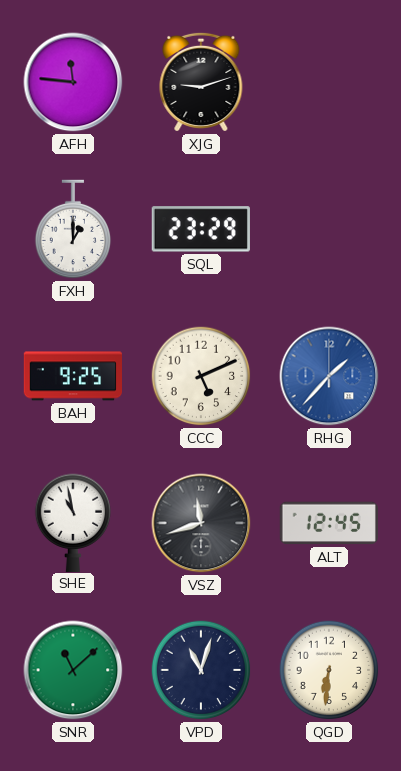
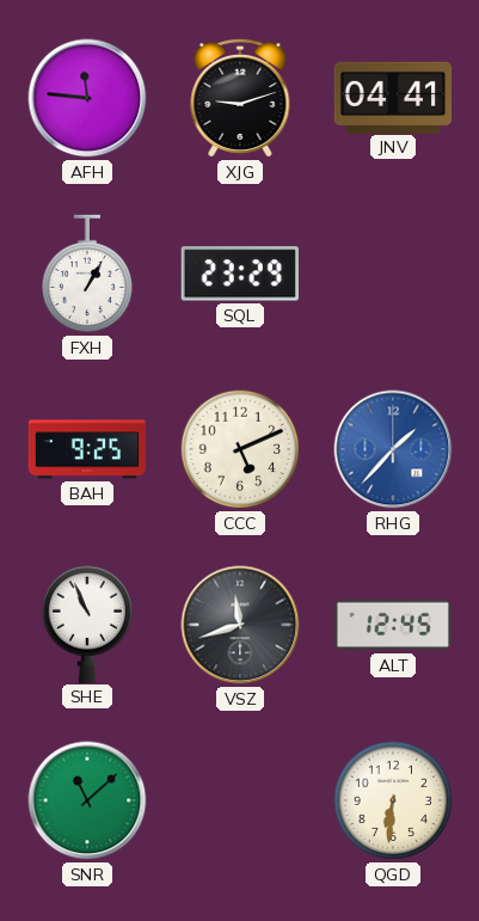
JNV: none -> 04:41 (392, 97)
FXH: 1:00 -> 1:05 (87, 274)
SHE: 10:58 -> 10:56 (87, 624)
VPD: 11:03 -> none (201, 670)
